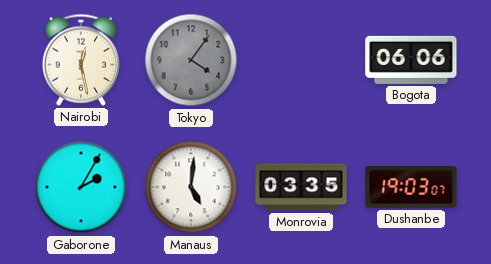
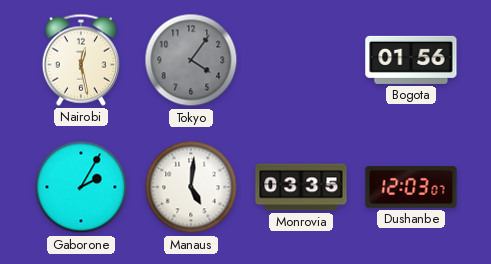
Bogota: 06:06 -> 01:56 (411, 60)
Dushanbe: 19:03 -> 12:03 (411, 187)
